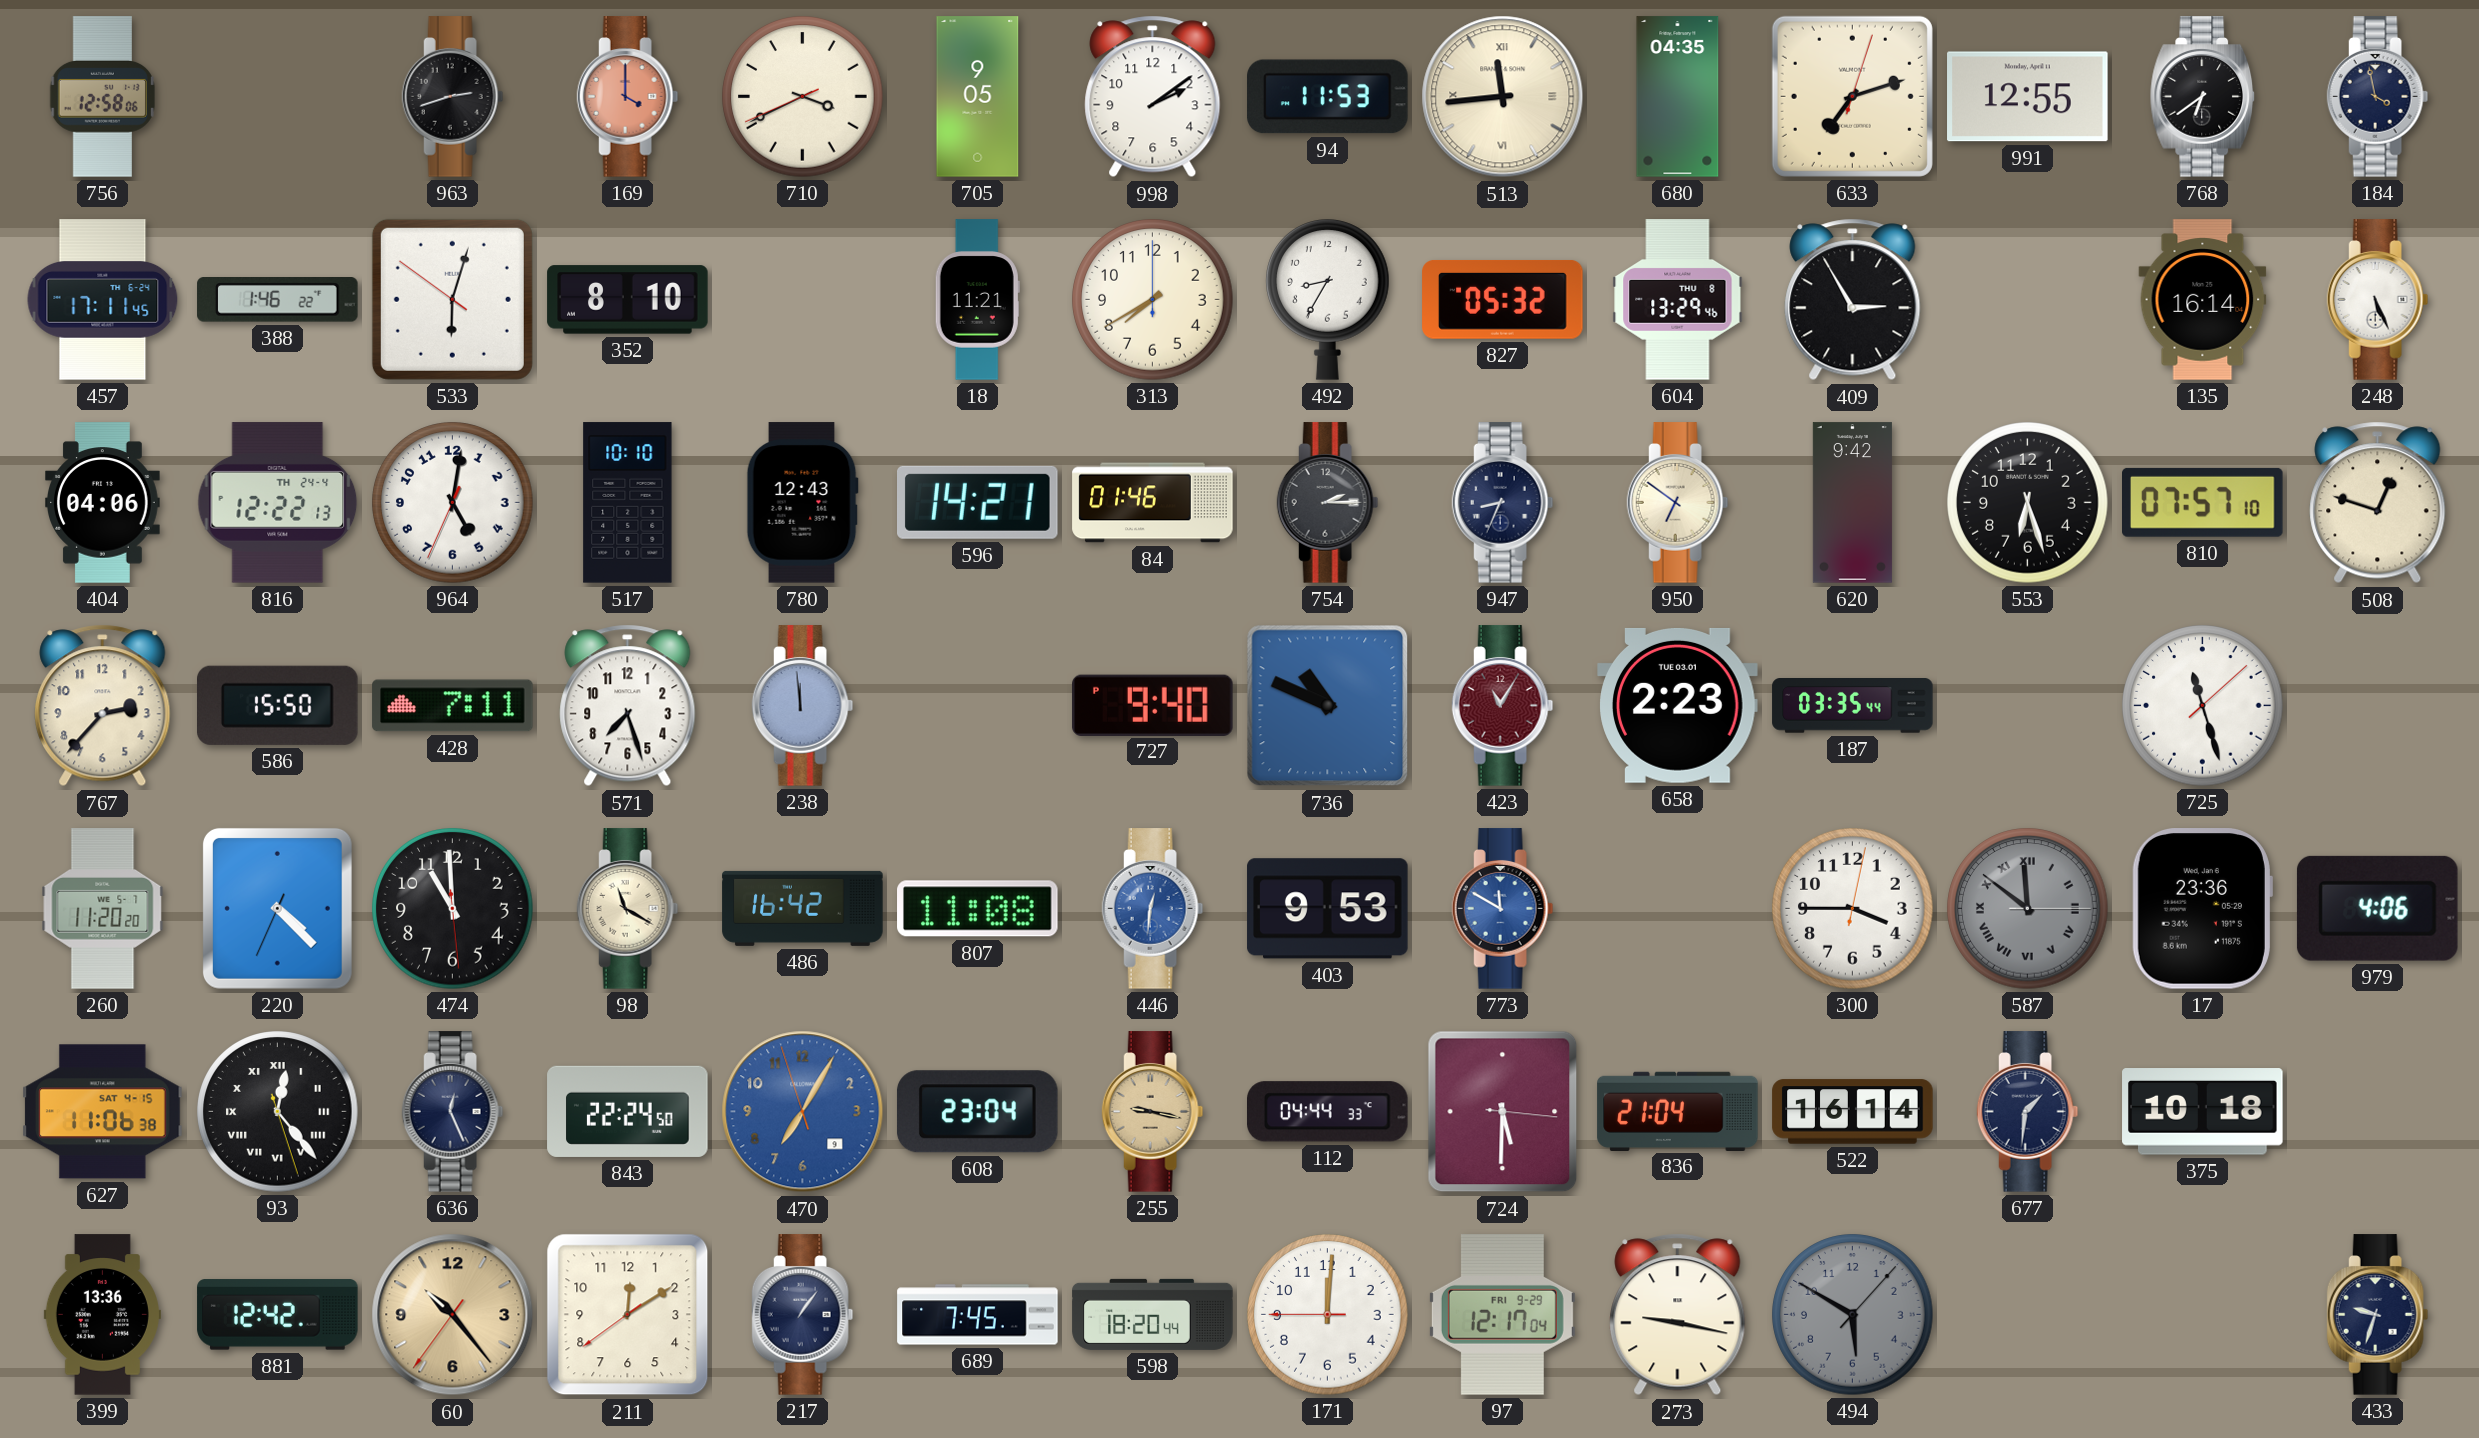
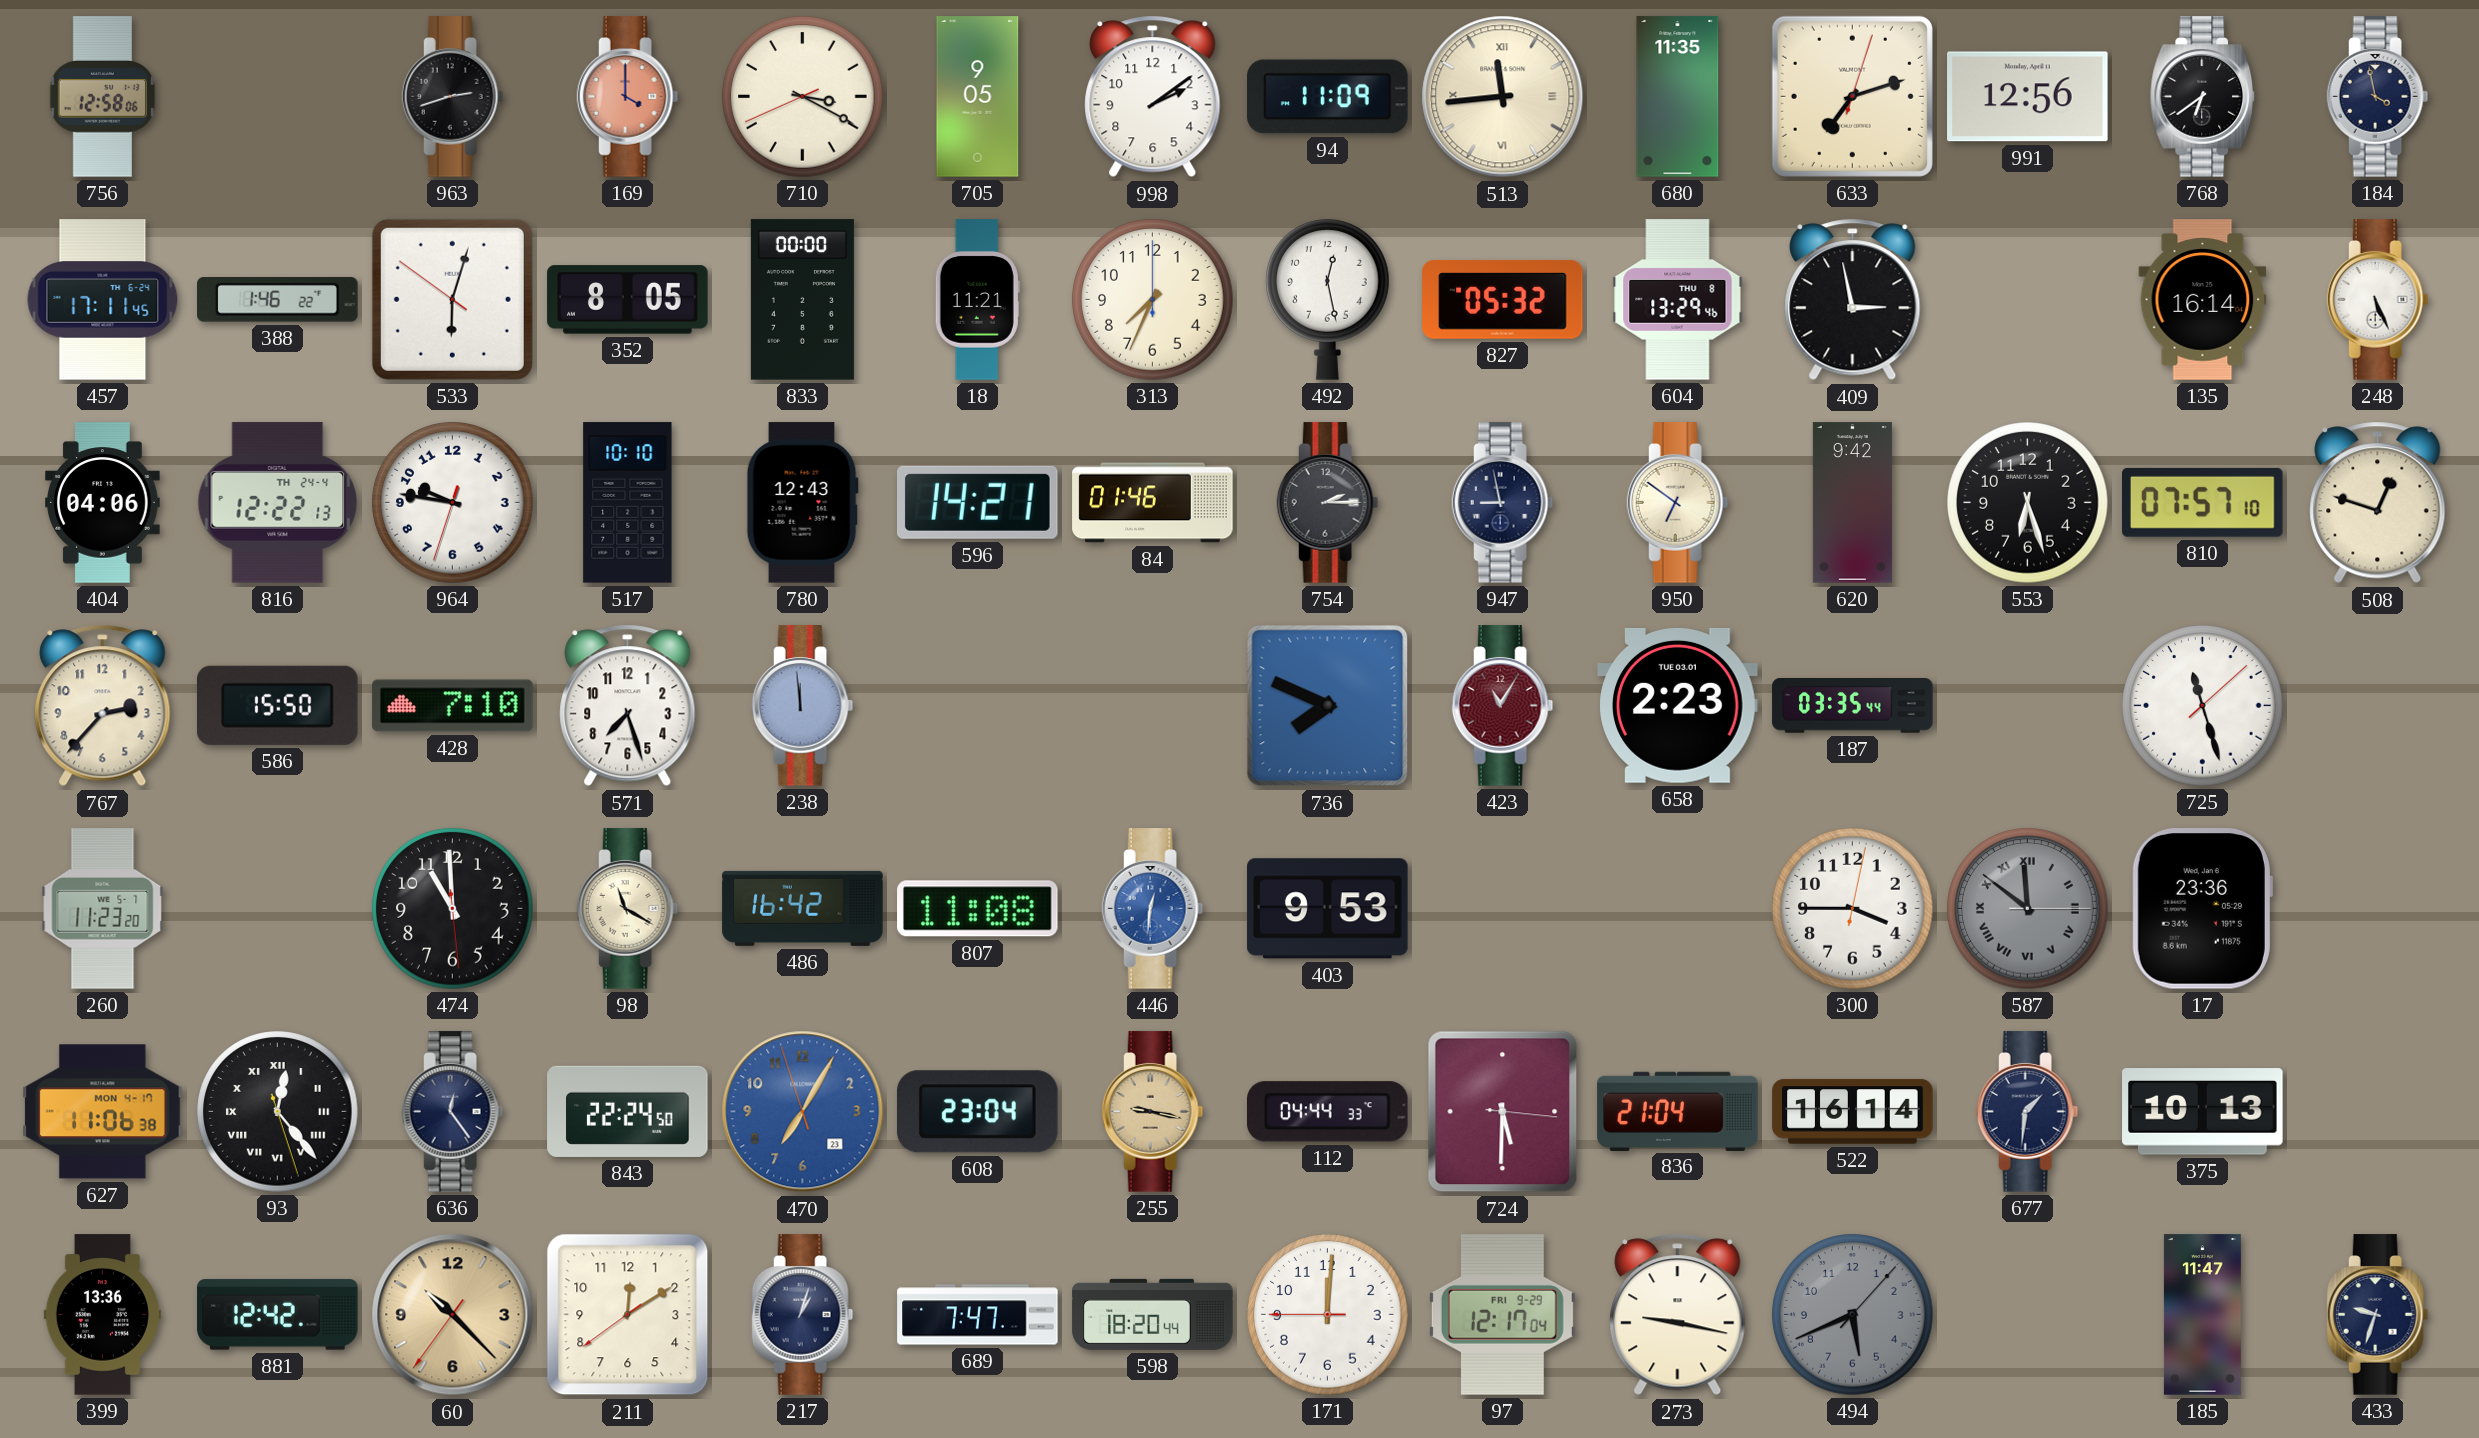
710: 3:40 -> 3:19 (803, 97)
94: 11:53 -> 11:09 (1328, 97)
680: 04:35 -> 11:35 (1678, 97)
991: 12:55 -> 12:56 (2028, 97)
352: 8:10 -> 8:05 (628, 300)
833: none -> 00:00 (802, 300)
313: 7:40 -> 7:34 (1153, 300)
492: 8:35 -> 12:28 (1328, 300)
409: 2:55 -> 2:58 (1853, 300)
964: 5:01 -> 9:46 (453, 503)
947: 8:34 -> 8:58 (1503, 503)
428: 7:11 -> 7:10 (453, 706)
727: 9:40 -> none (1153, 705)
736: 10:49 -> 7:49 (1328, 706)
260: 11:20 -> 11:23 (103, 909)
220: 4:22 -> none (277, 908)
773: 11:50 -> none (1503, 909)
979: 4:06 -> none (2377, 908)
627 date: SAT 4-15 -> MON 4-17 (103, 1112)
636: 12:26 -> 12:24 (453, 1112)
470 date: 9 -> 23 (803, 1112)
375: 10:18 -> 10:13 (2203, 1112)
60: 10:23 -> 10:22 (453, 1315)
217: 1:06 -> 1:03 (803, 1315)
689: 7:45 -> 7:47 (978, 1315)
494: 5:50 -> 5:41 (1853, 1315)
185: none -> 11:47 (2202, 1315)
